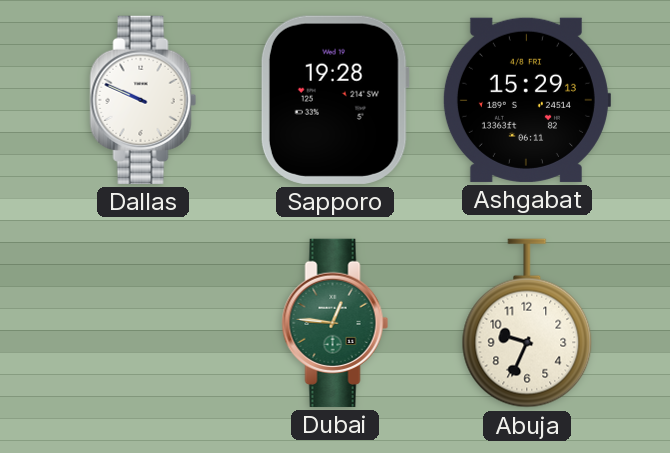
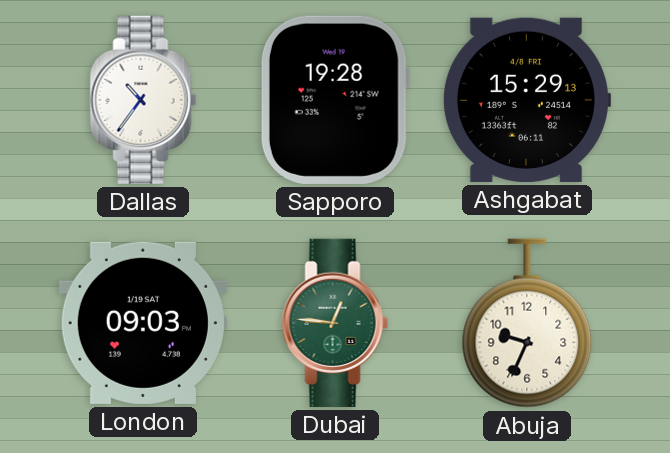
Dallas: 9:49 -> 10:36 (143, 100)
London: none -> 09:03 (143, 323)
